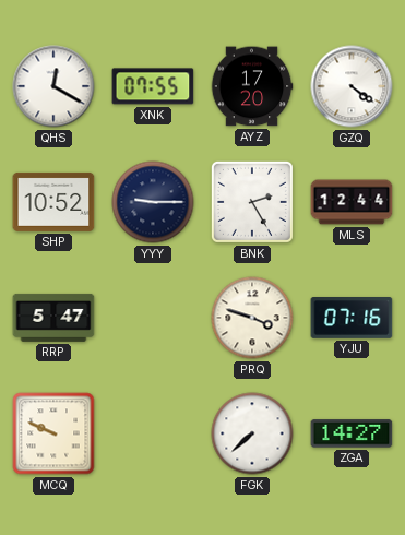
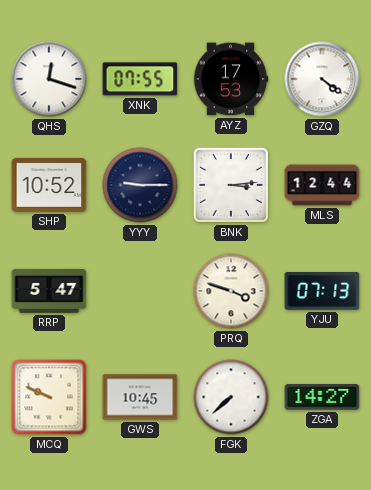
QHS: 12:20 -> 12:18 (49, 79)
AYZ: 17:20 -> 17:53 (231, 79)
BNK: 2:25 -> 3:14 (231, 185)
YJU: 07:16 -> 07:13 (322, 292)
GWS: none -> 10:45 (140, 397)
